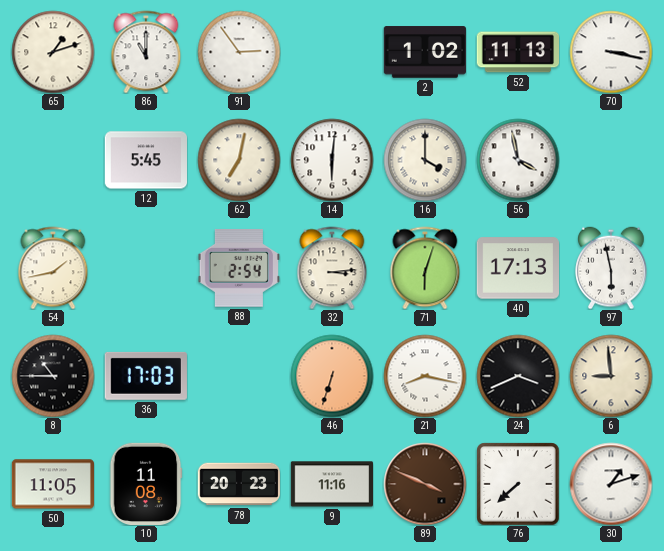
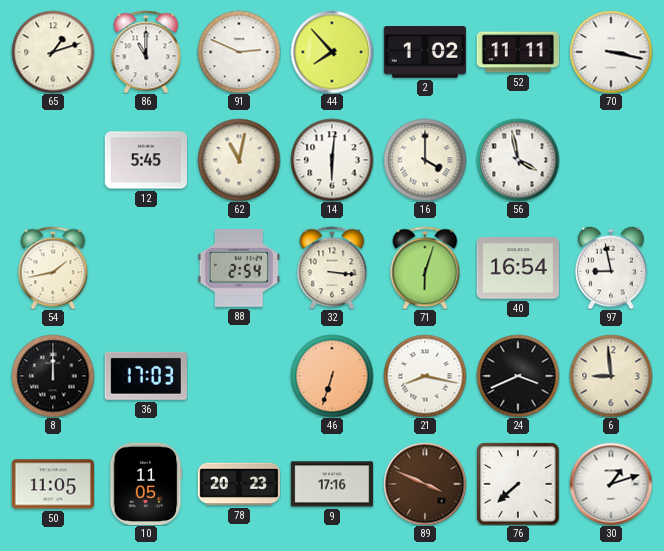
91: 2:54 -> 2:49 (239, 52)
44: none -> 7:53 (332, 52)
52: 11:13 -> 11:11 (517, 52)
62: 7:02 -> 11:02 (239, 160)
32: 3:14 -> 3:16 (332, 268)
40: 17:13 -> 16:54 (517, 268)
97: 5:58 -> 8:58 (611, 268)
8: 10:45 -> 12:00 (53, 376)
10: 11:08 -> 11:05 (146, 483)
9: 11:16 -> 17:16 (331, 484)
